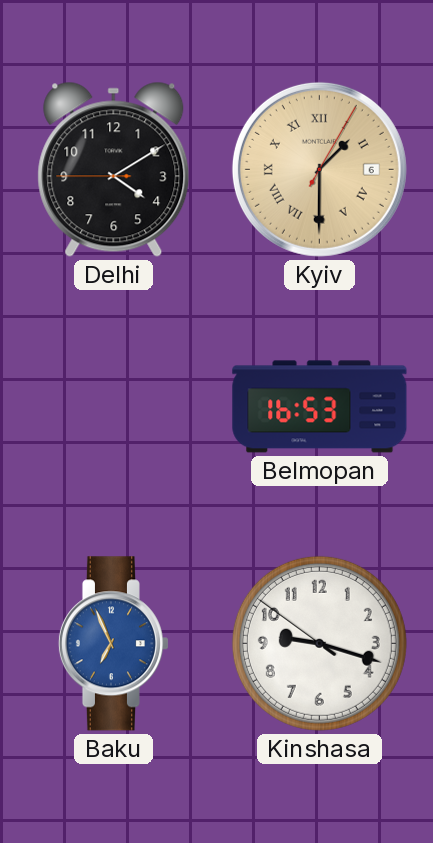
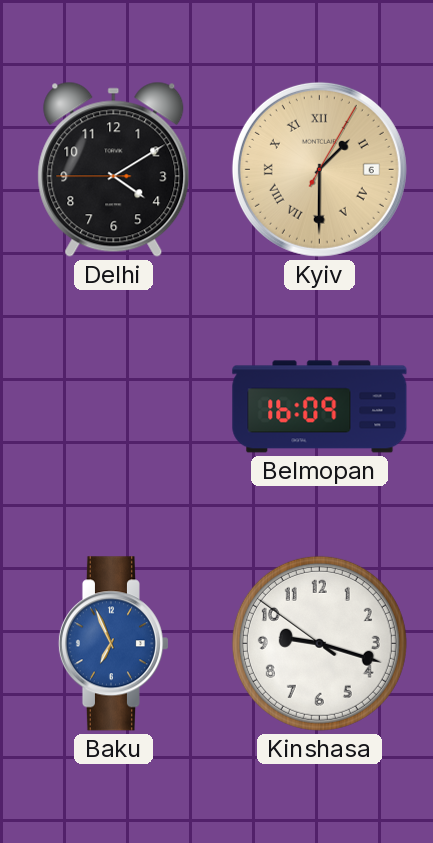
Belmopan: 16:53 -> 16:09 (320, 407)
